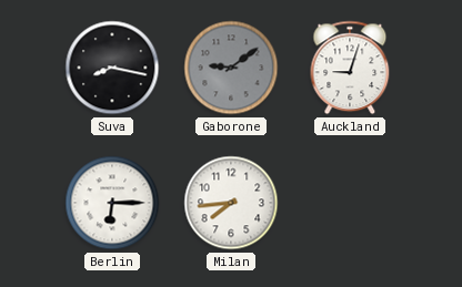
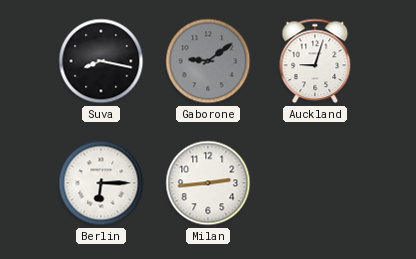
Milan: 7:44 -> 2:44 (208, 183)
